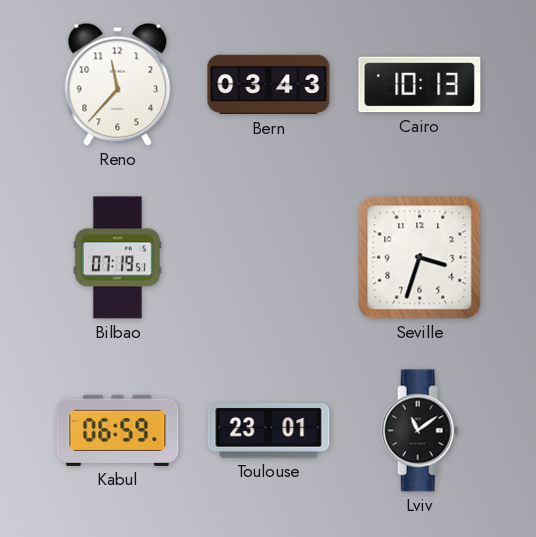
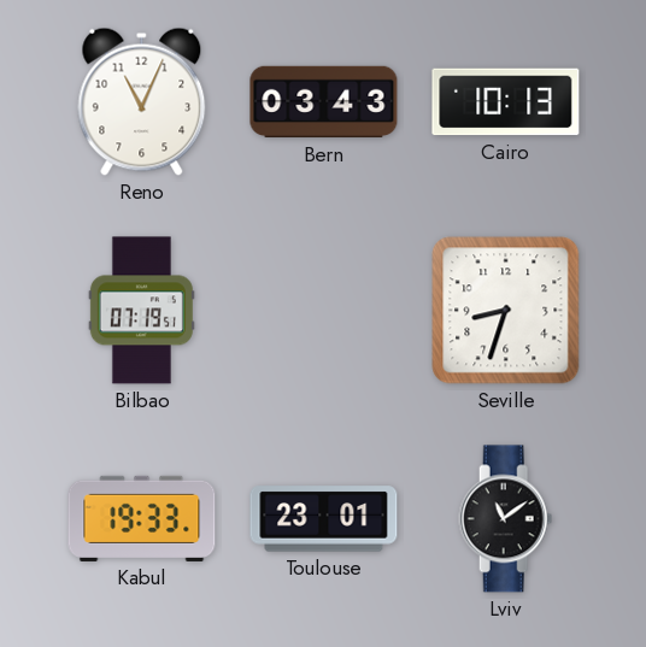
Reno: 11:37 -> 11:04 (142, 101)
Seville: 3:33 -> 8:33 (506, 311)
Kabul: 06:59 -> 19:33 (142, 518)
